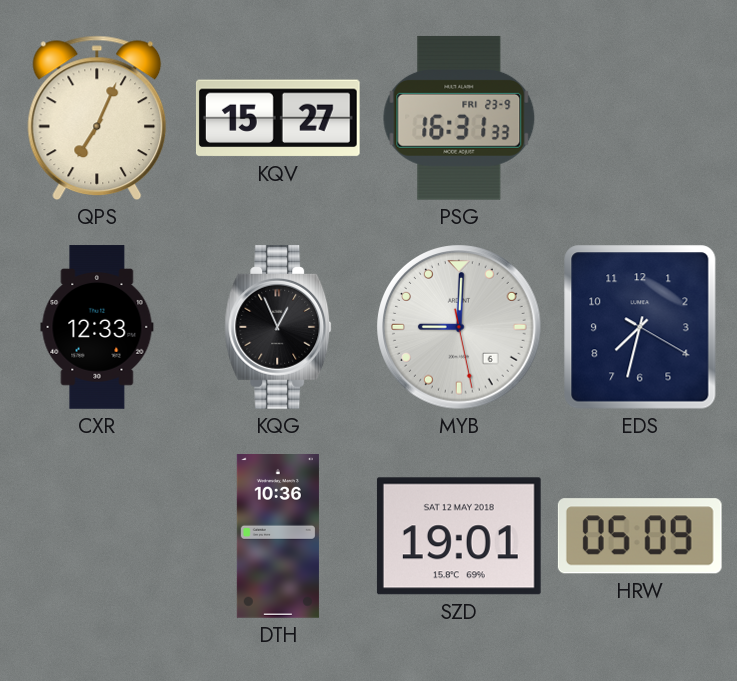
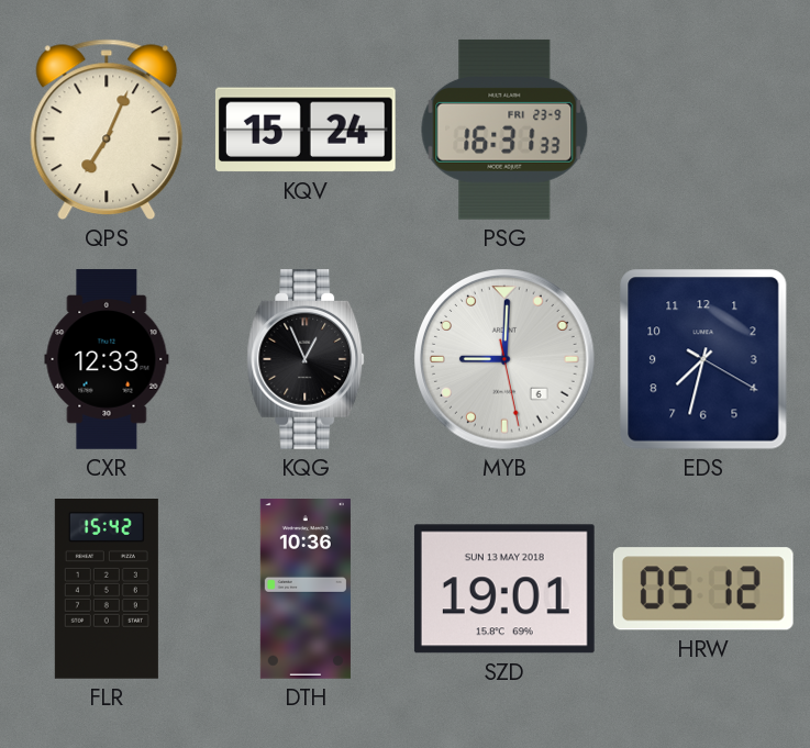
KQV: 15:27 -> 15:24 (306, 130)
FLR: none -> 15:42 (107, 590)
SZD date: SAT 12 MAY 2018 -> SUN 13 MAY 2018 (504, 589)
HRW: 05:09 -> 05:12 (703, 589)
